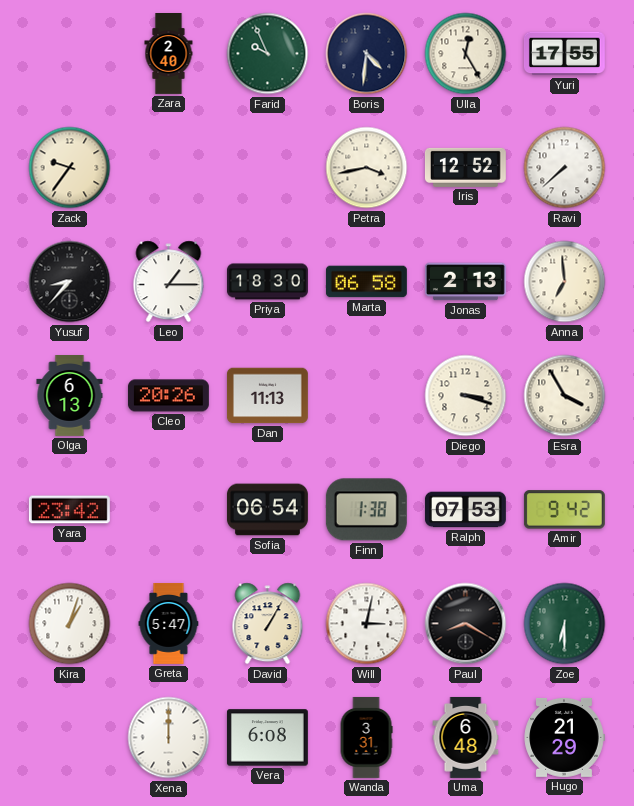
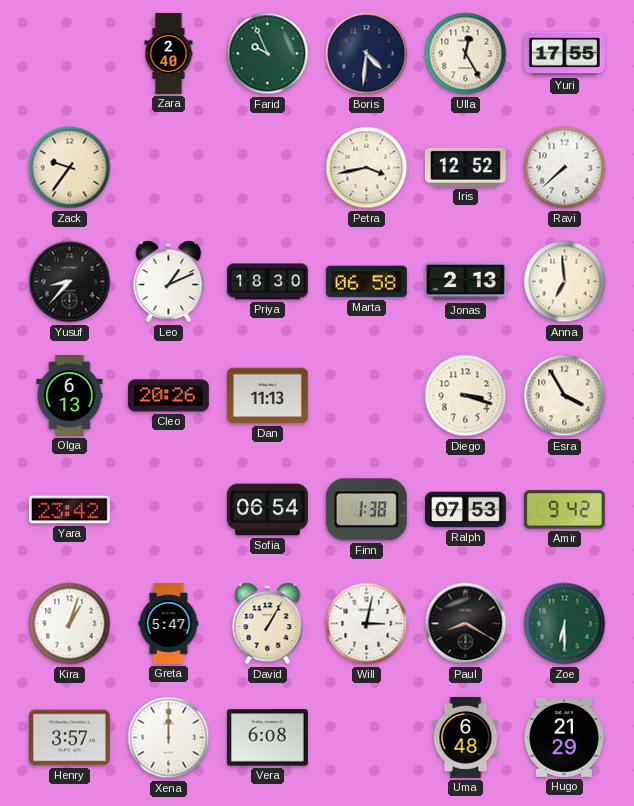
Leo: 1:15 -> 1:11 (169, 282)
Henry: none -> 3:57 (69, 738)
Wanda: 3:31 -> none (366, 737)
